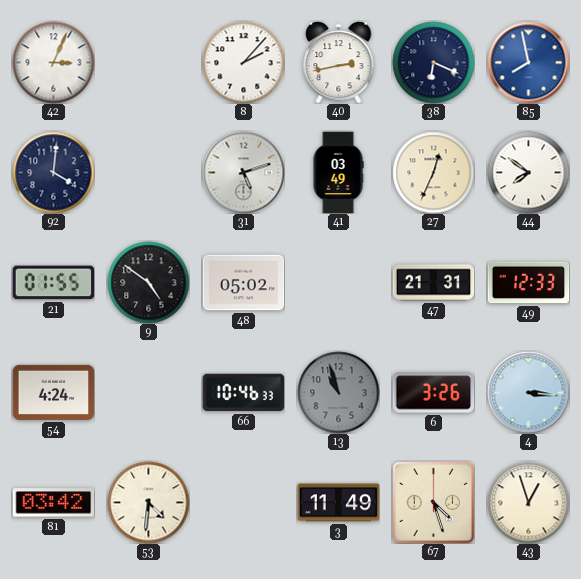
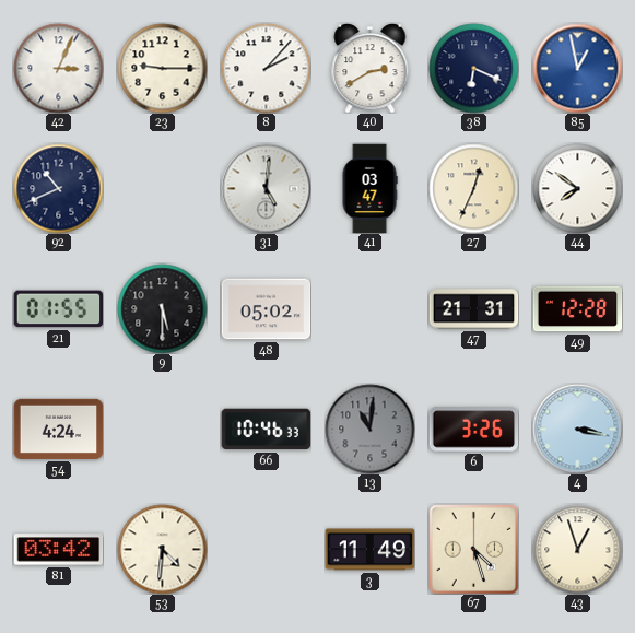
23: none -> 9:15 (162, 68)
40: 2:43 -> 2:40 (371, 69)
85: 7:58 -> 12:58 (577, 68)
92: 4:01 -> 10:41 (58, 188)
31: 5:12 -> 5:01 (266, 188)
41: 03:49 -> 03:47 (369, 188)
9: 4:51 -> 5:30 (162, 308)
49: 12:33 -> 12:28 (577, 309)
13: 10:57 -> 11:01 (369, 429)
4: 3:16 -> 3:17 (577, 429)
